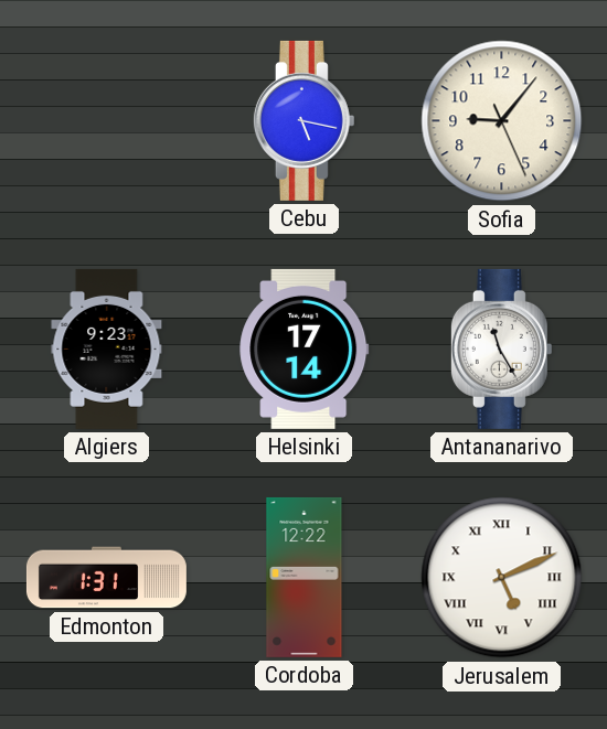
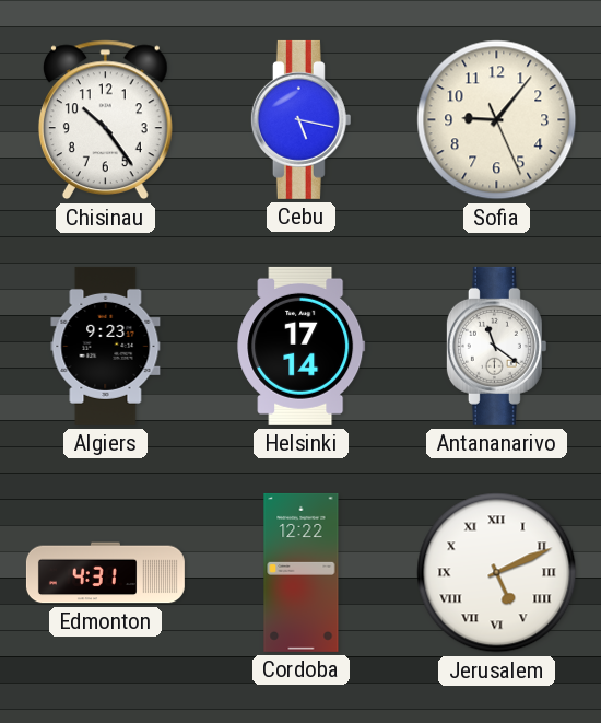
Chisinau: none -> 10:24 (105, 120)
Antananarivo: 11:25 -> 11:21 (496, 346)
Edmonton: 1:31 -> 4:31 (105, 573)
